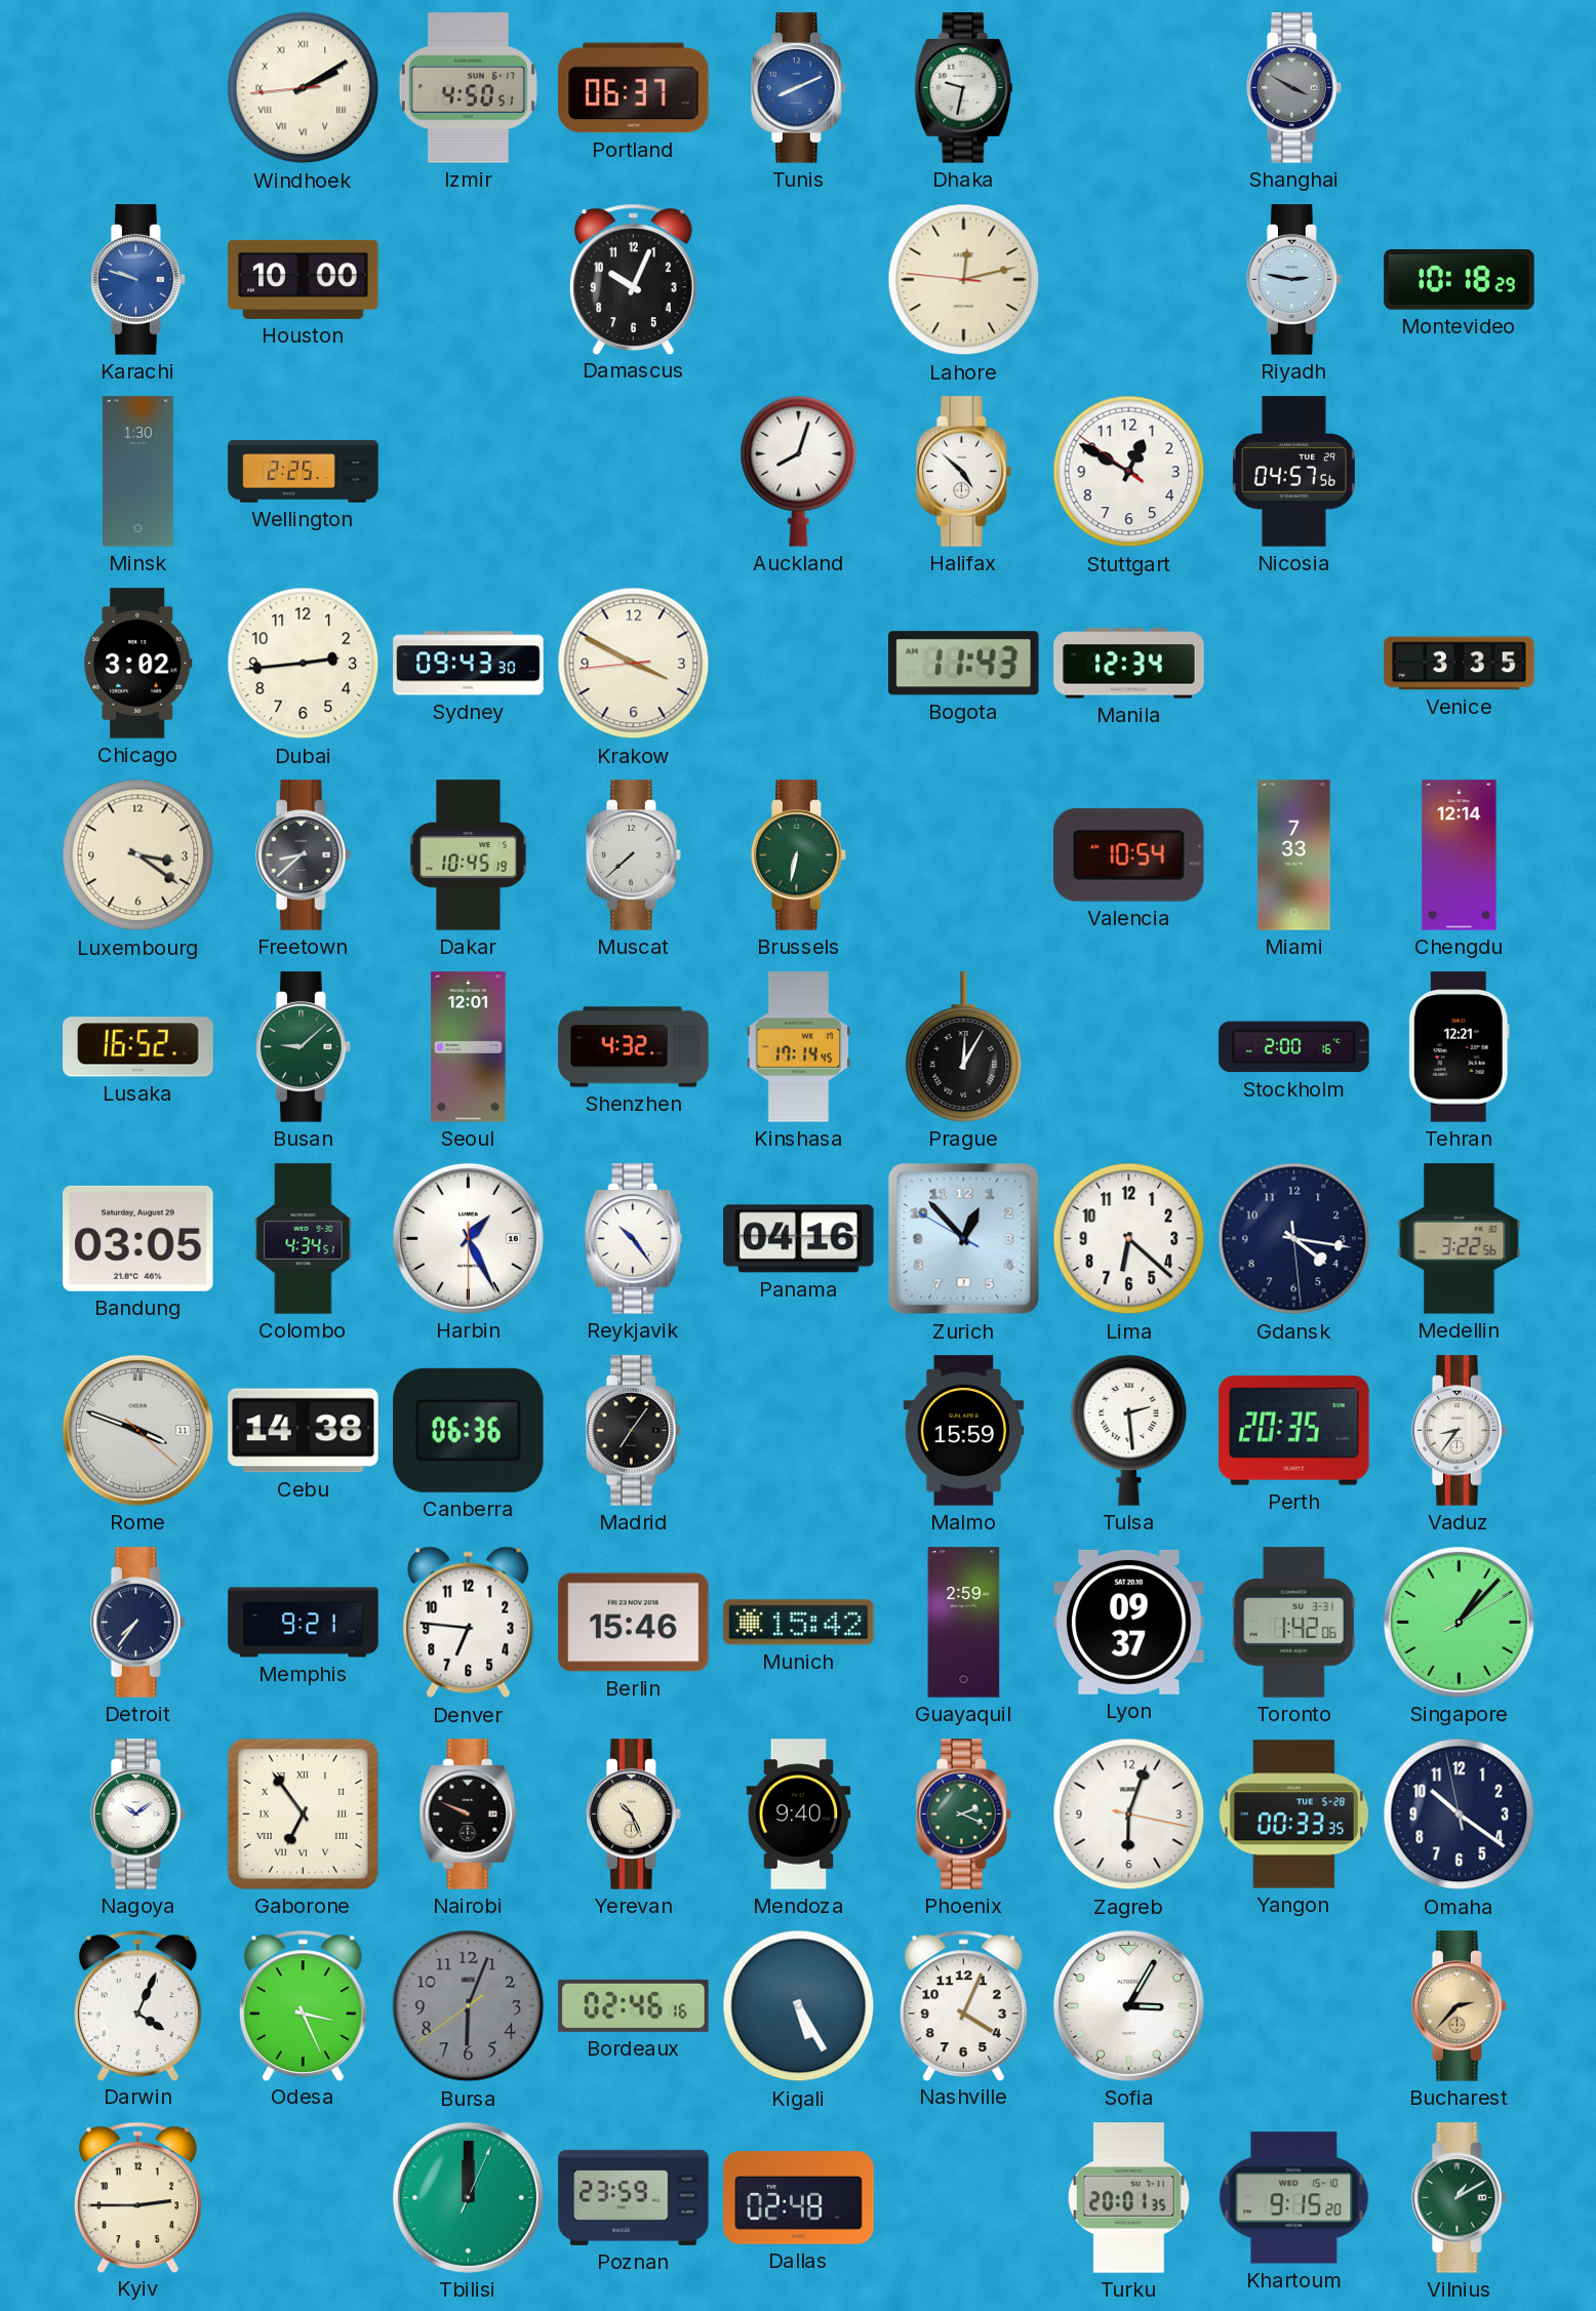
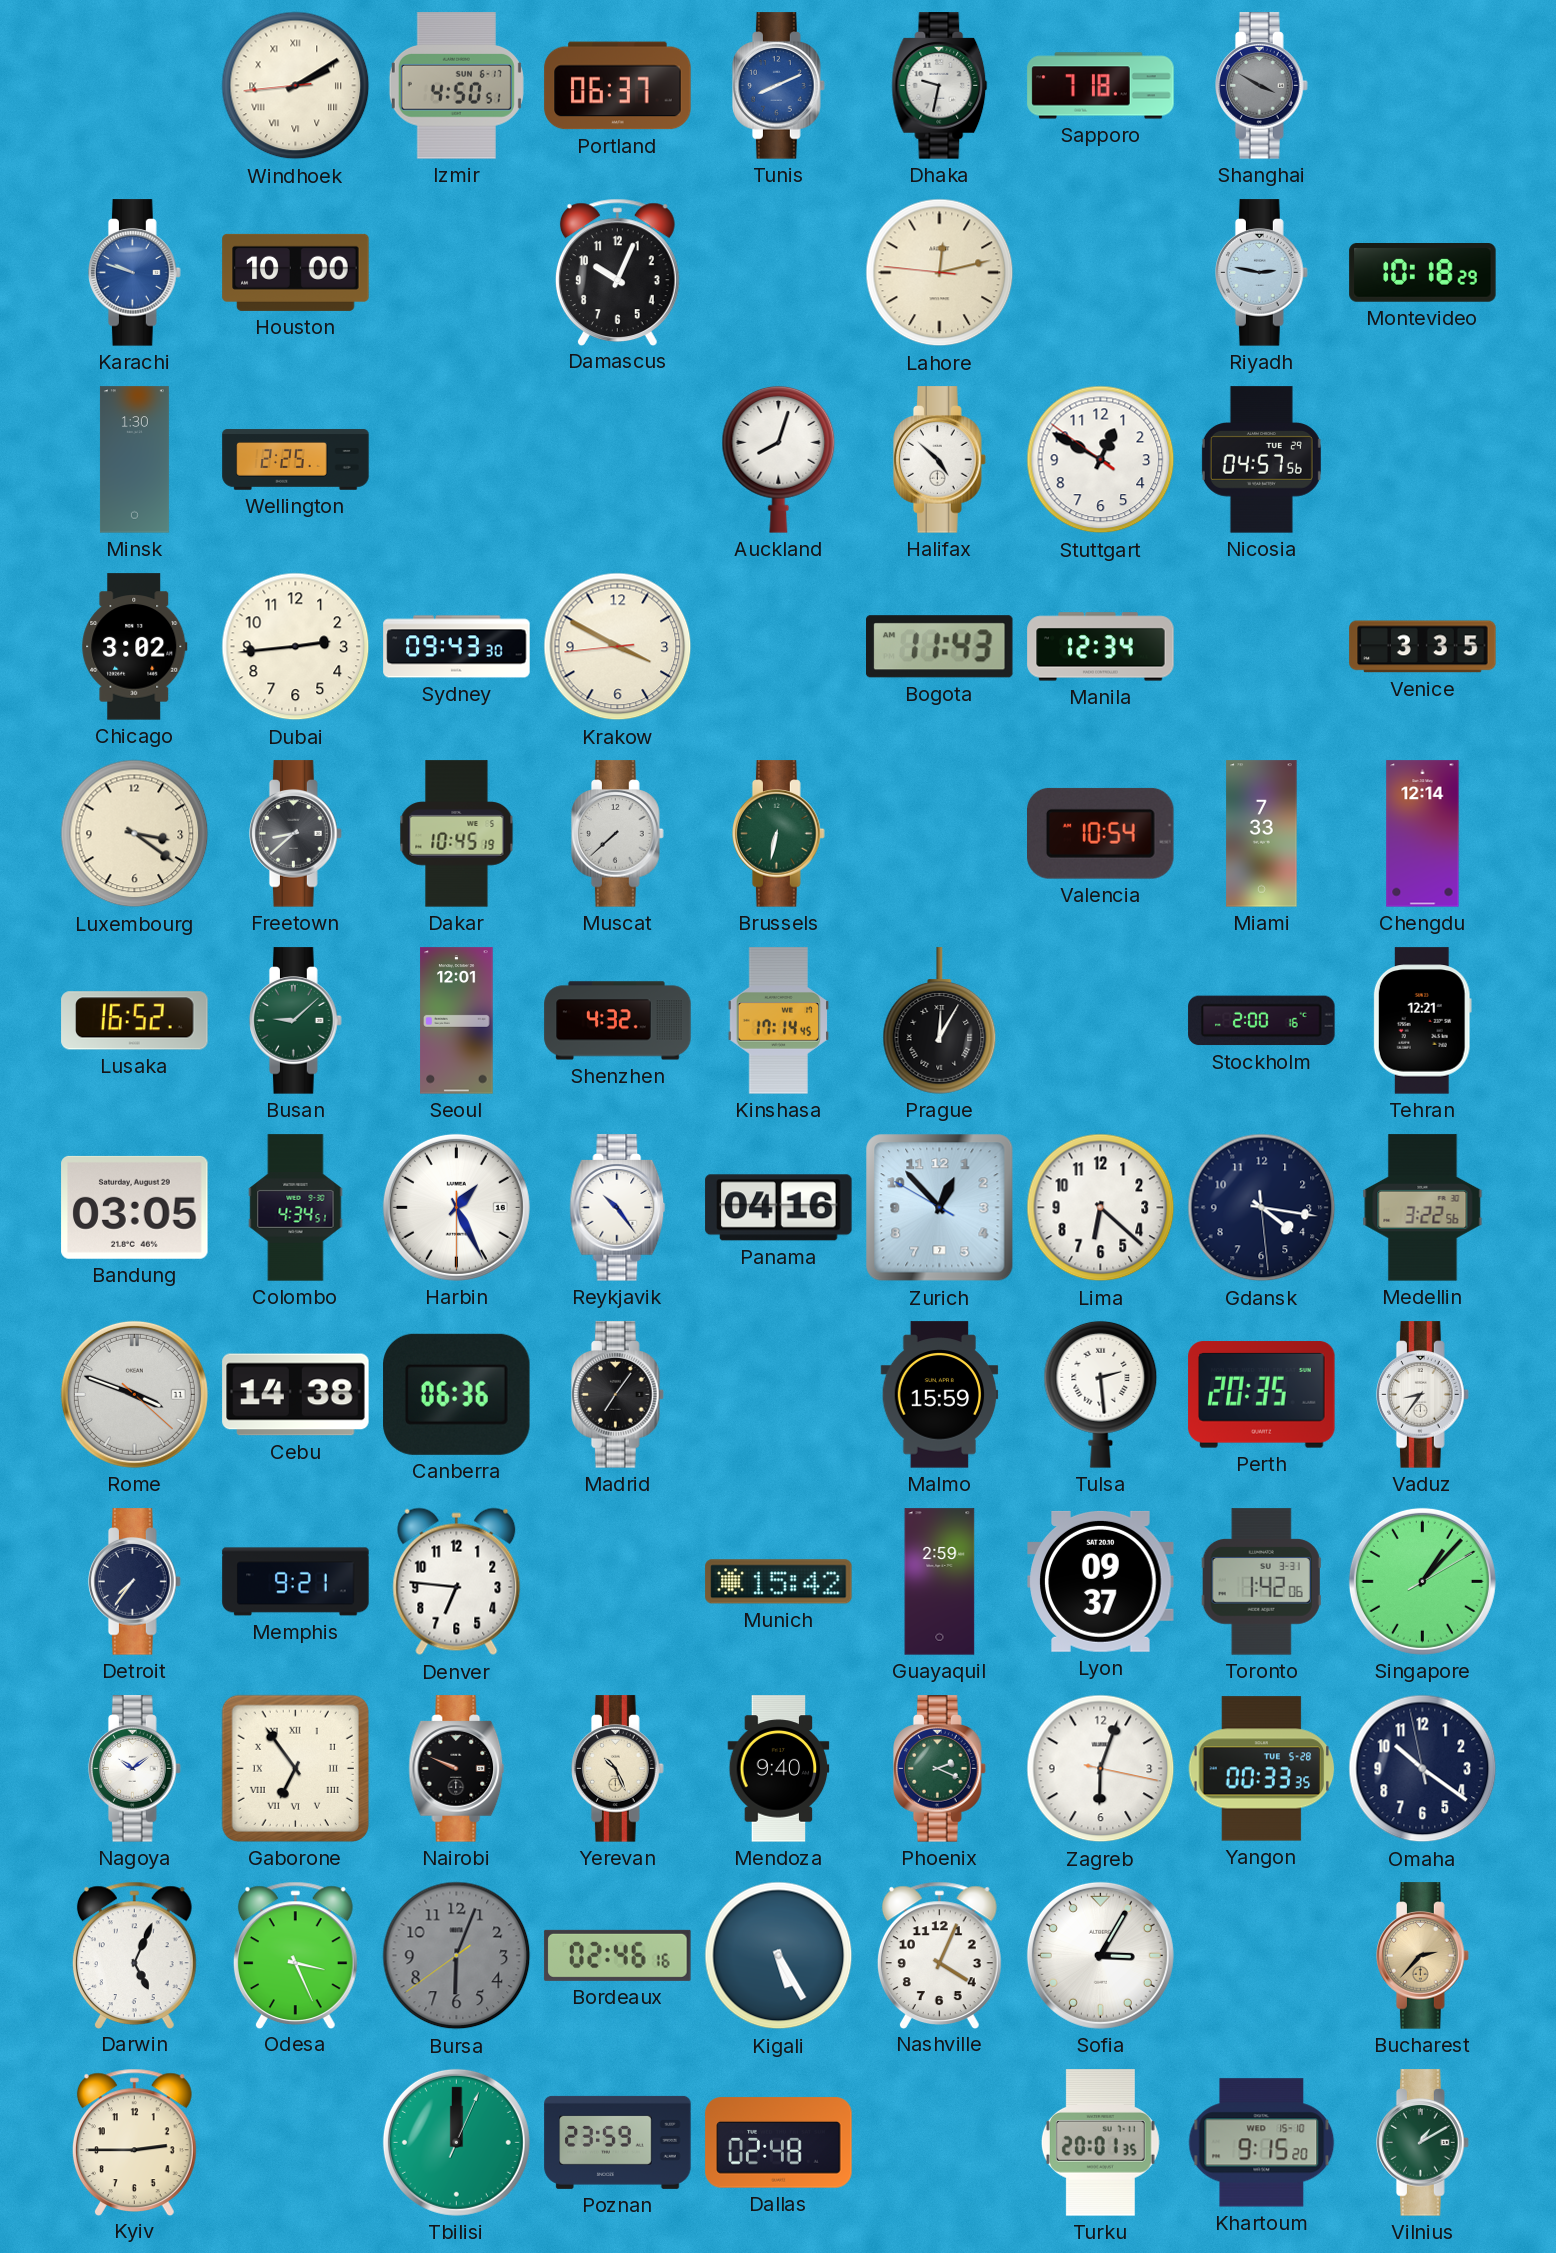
Sapporo: none -> 7:18 (1101, 86)
Berlin: 15:46 -> none (634, 1623)
Darwin: 4:04 -> 5:04 (134, 1955)
